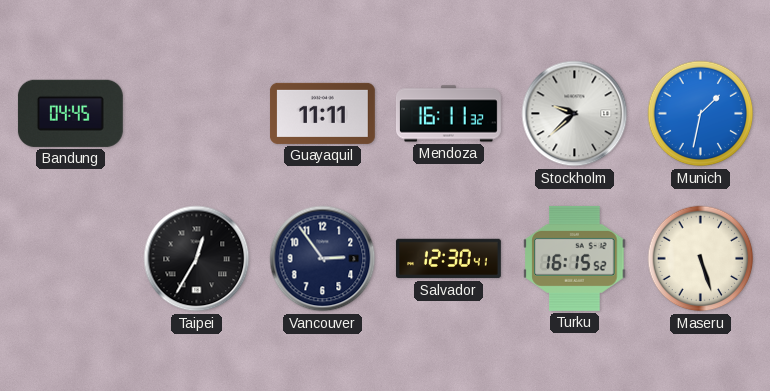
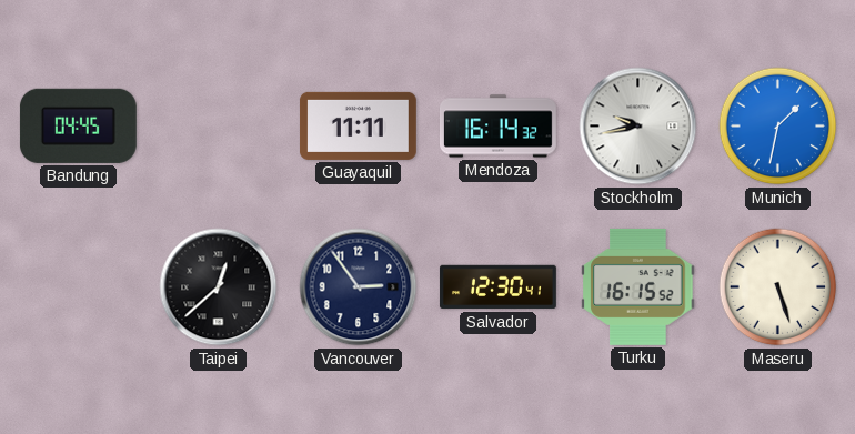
Mendoza: 16:11 -> 16:14 (497, 127)
Stockholm: 9:38 -> 9:43 (638, 127)
Taipei: 12:35 -> 12:38 (219, 287)
